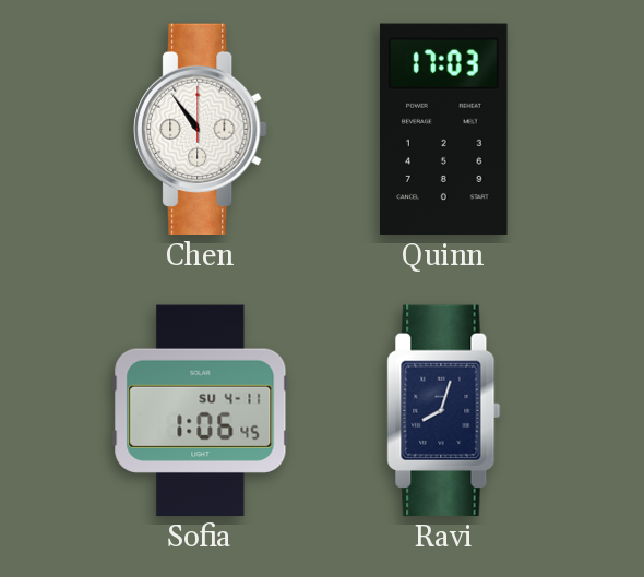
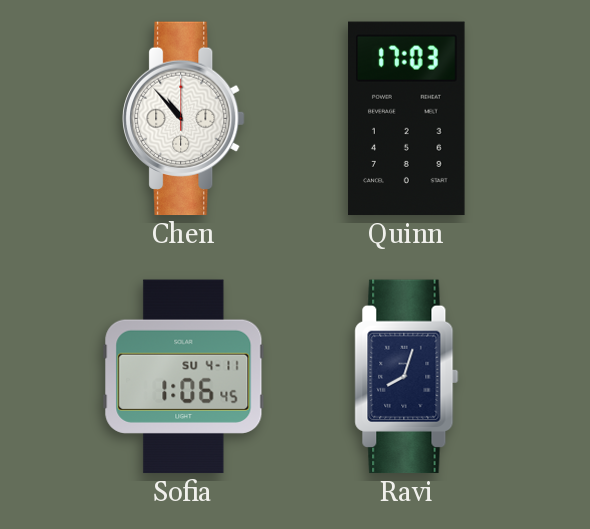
Chen: 10:54 -> 10:53 (184, 119)
